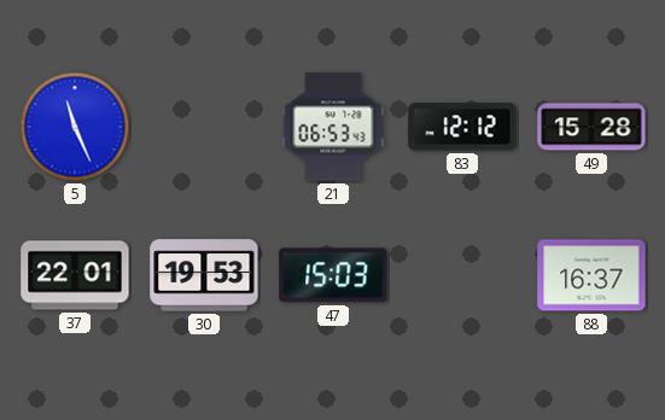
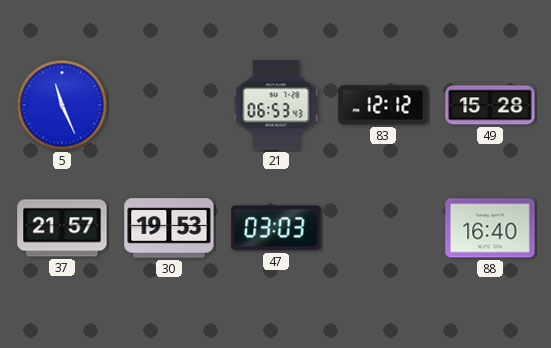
37: 22:01 -> 21:57 (62, 228)
47: 15:03 -> 03:03 (276, 228)
88: 16:37 -> 16:40 (490, 228)
